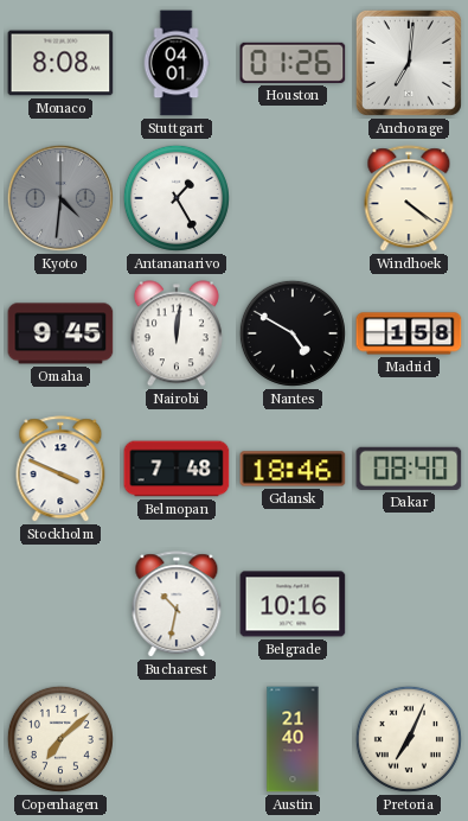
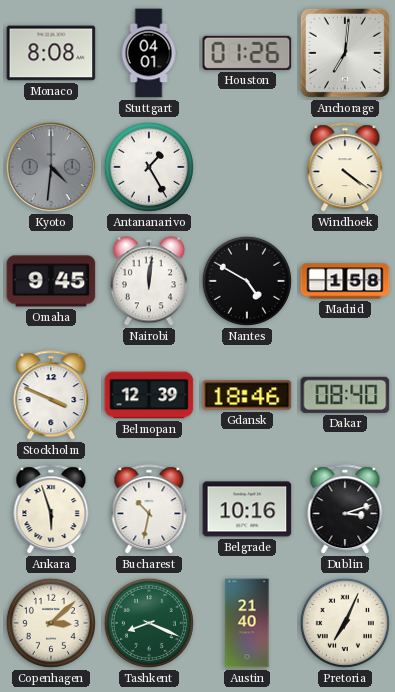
Belmopan: 7:48 -> 12:39 (149, 395)
Ankara: none -> 5:57 (51, 510)
Dublin: none -> 3:12 (345, 510)
Copenhagen: 7:08 -> 3:08 (51, 623)
Tashkent: none -> 8:19 (149, 623)
